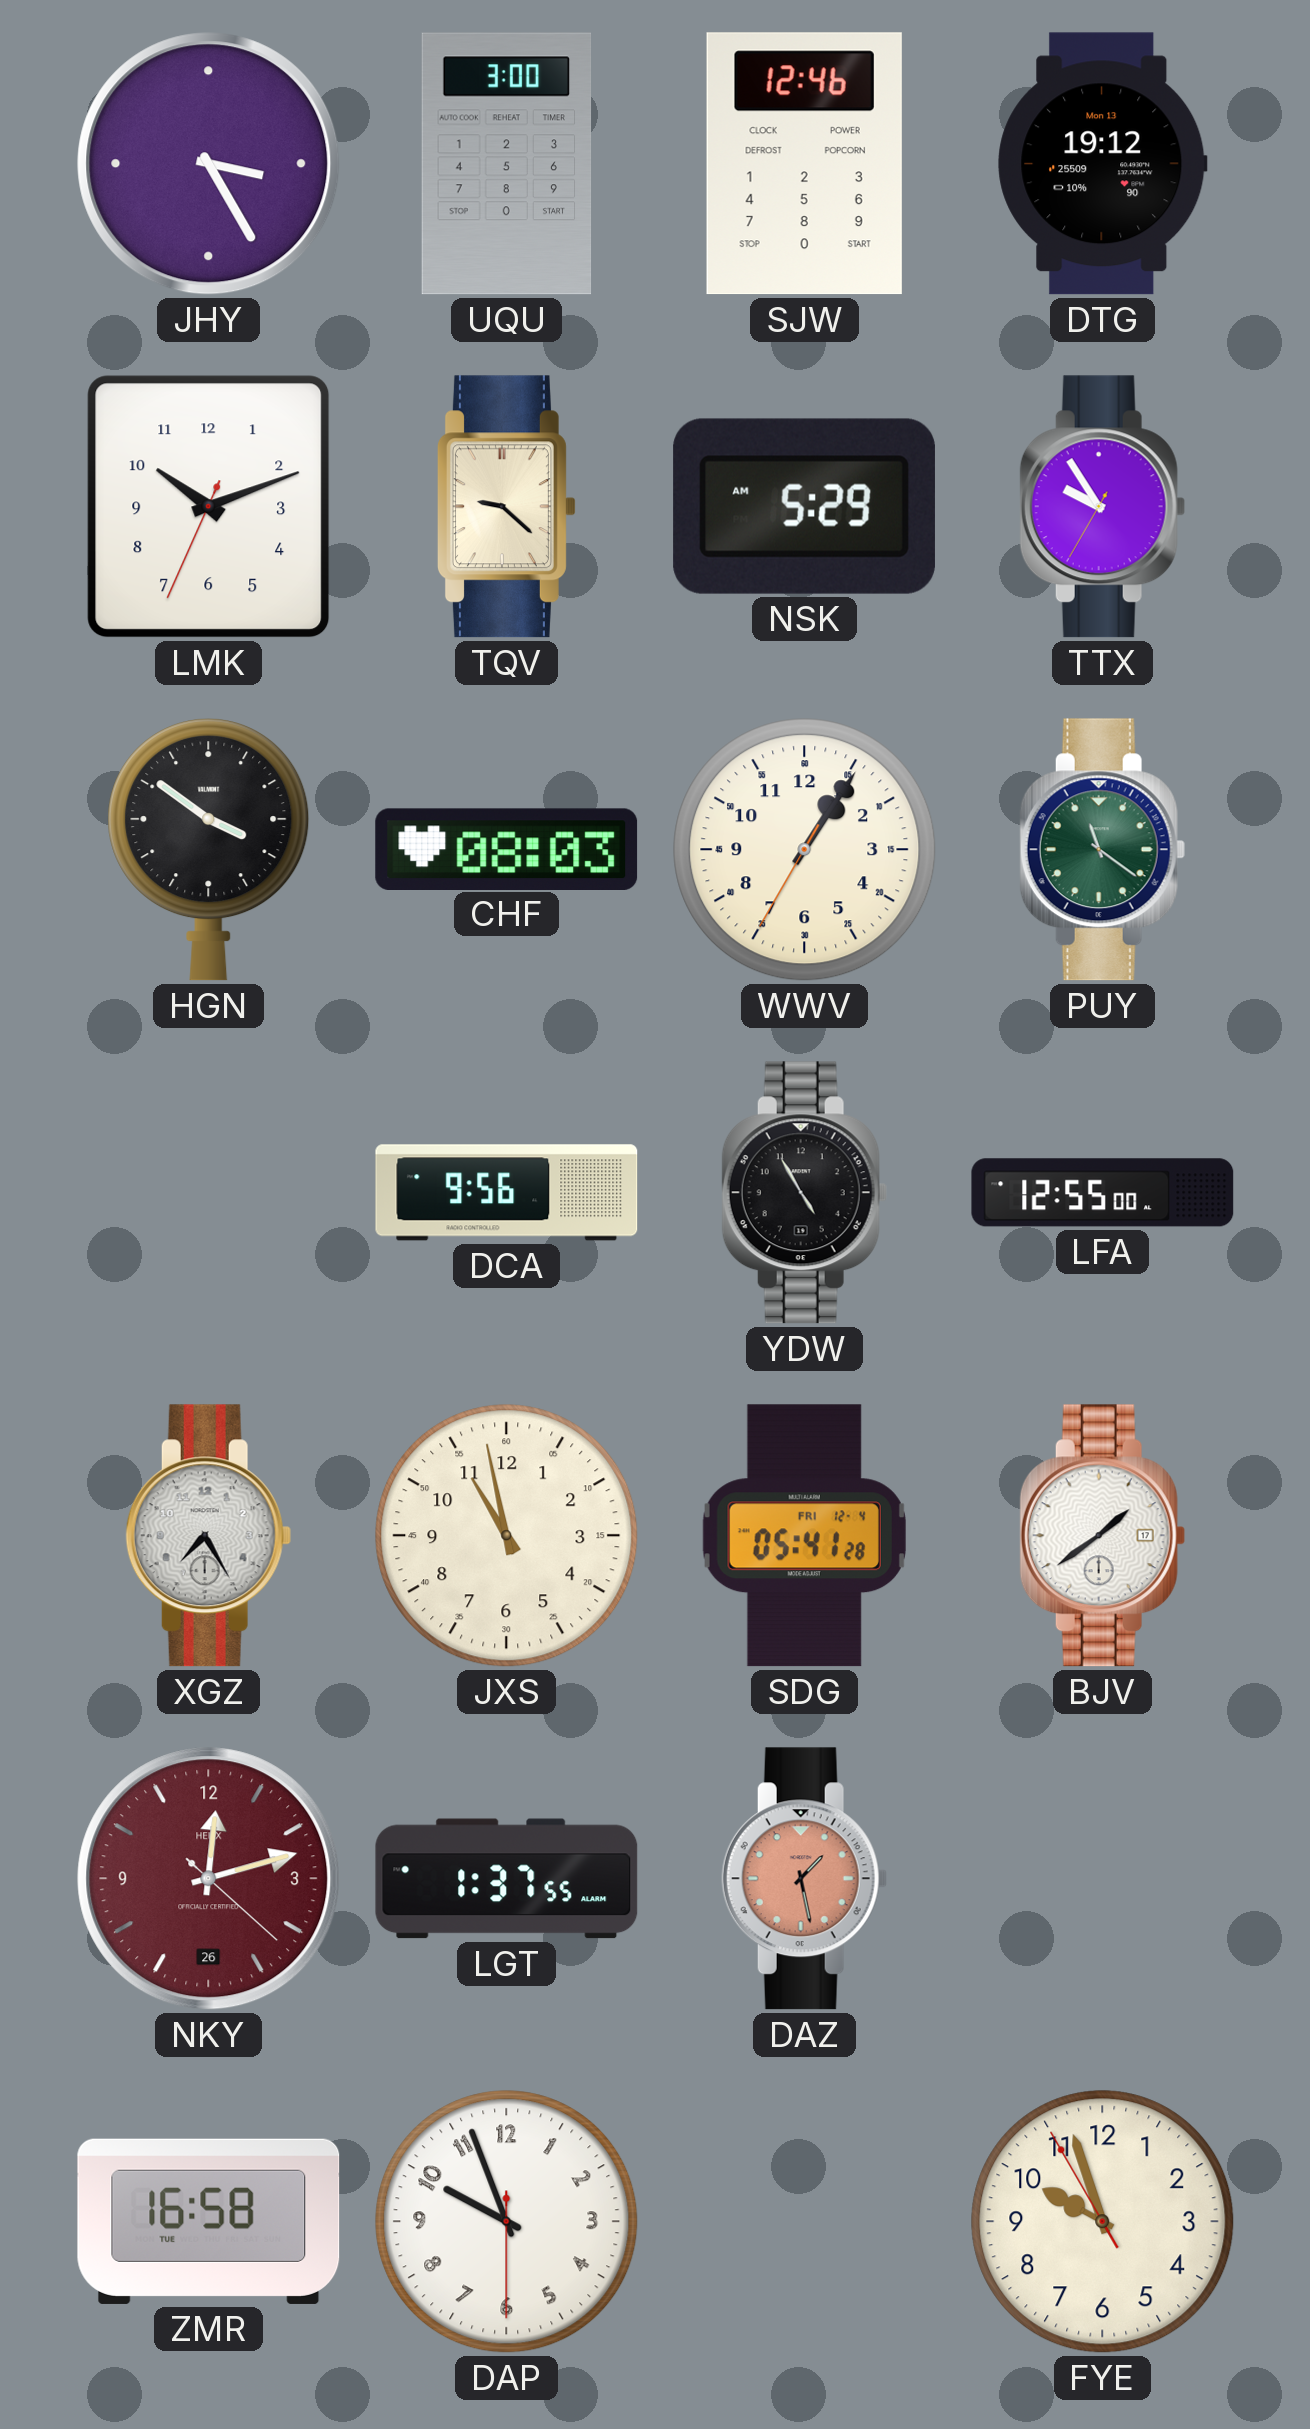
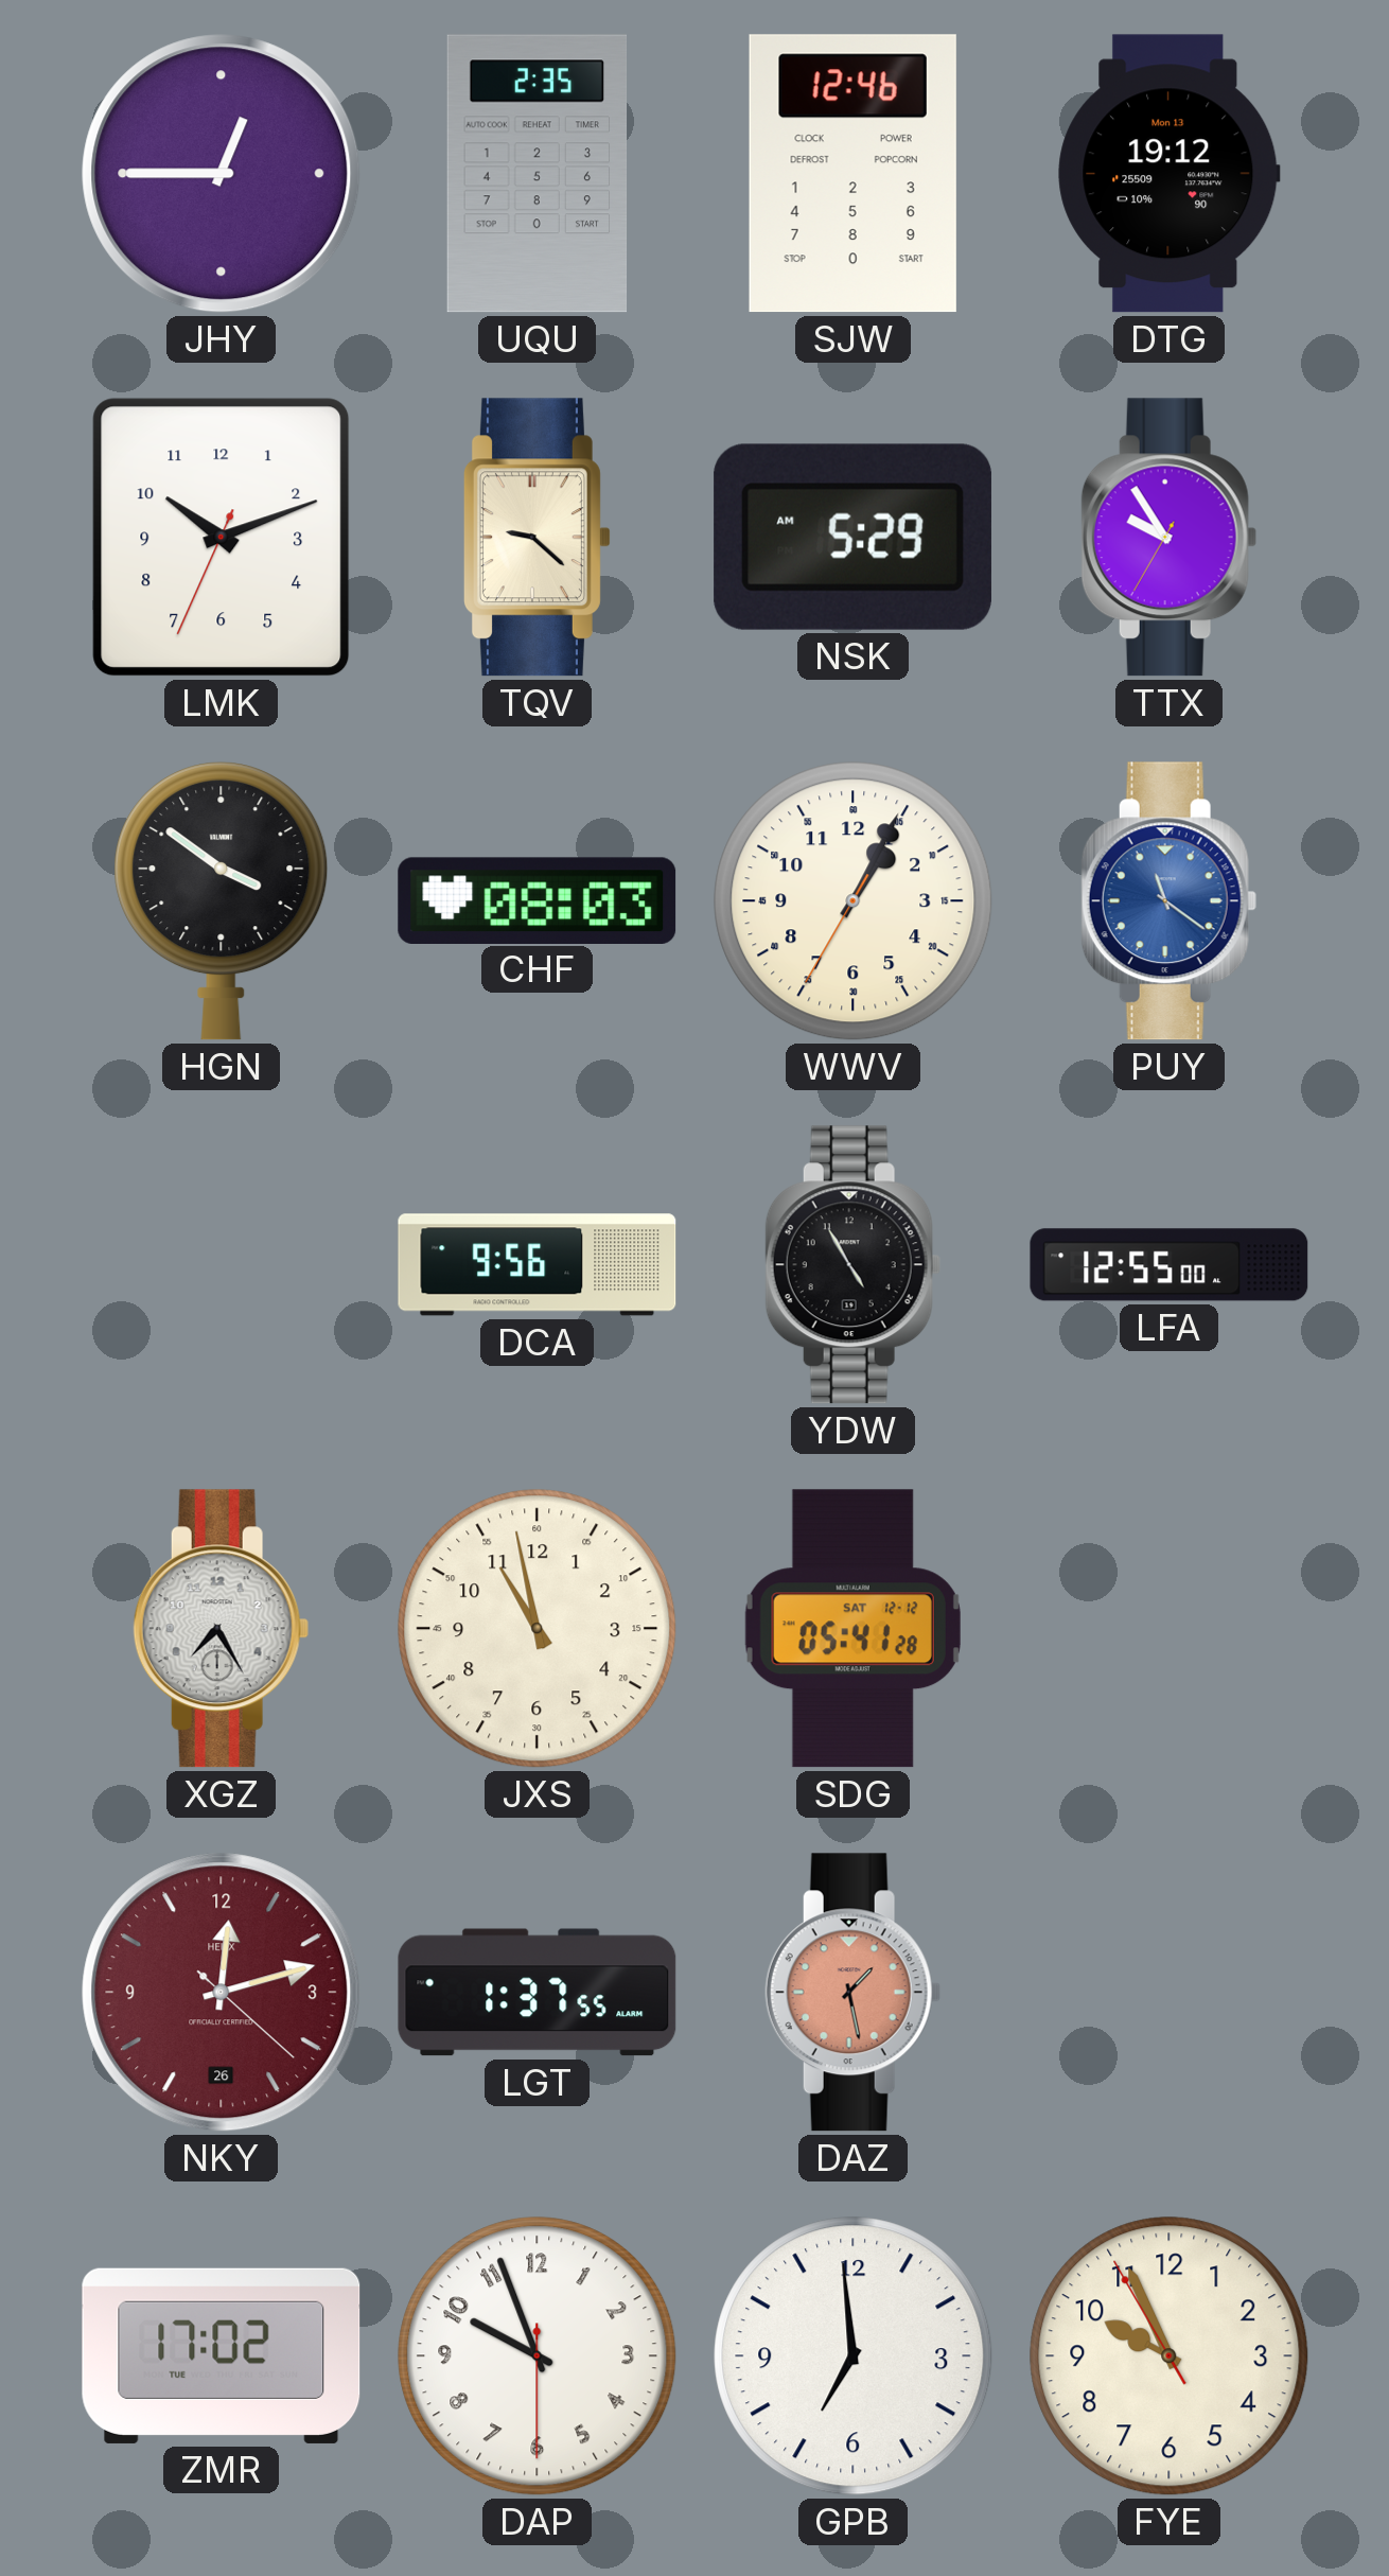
JHY: 3:25 -> 12:45 (222, 174)
UQU: 3:00 -> 2:35 (538, 174)
WWV: 1:05 -> 1:04 (854, 901)
PUY dial: green -> blue (1168, 901)
SDG date: FRI 12-4 -> SAT 12-12 (852, 1629)
BJV: 1:39 -> none (1102, 1536)
ZMR: 16:58 -> 17:02 (222, 2355)
GPB: none -> 6:59 (854, 2356)
FYE: 9:56 -> 9:55 (1170, 2356)
